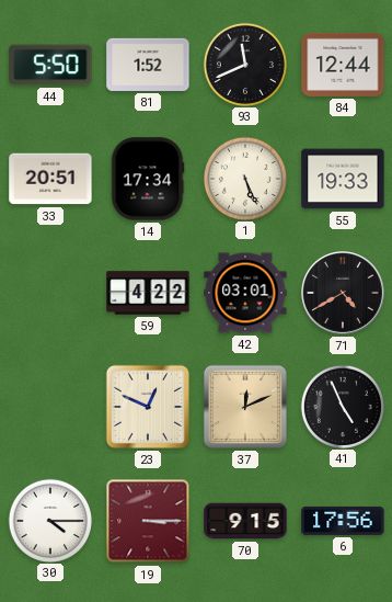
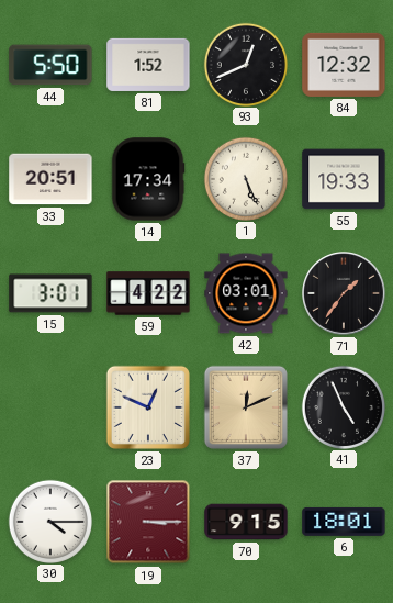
93: 11:41 -> 12:41 (245, 64)
84: 12:44 -> 12:32 (344, 65)
15: none -> 3:01 (50, 293)
71: 4:40 -> 1:36 (345, 294)
6: 17:56 -> 18:01 (344, 522)
